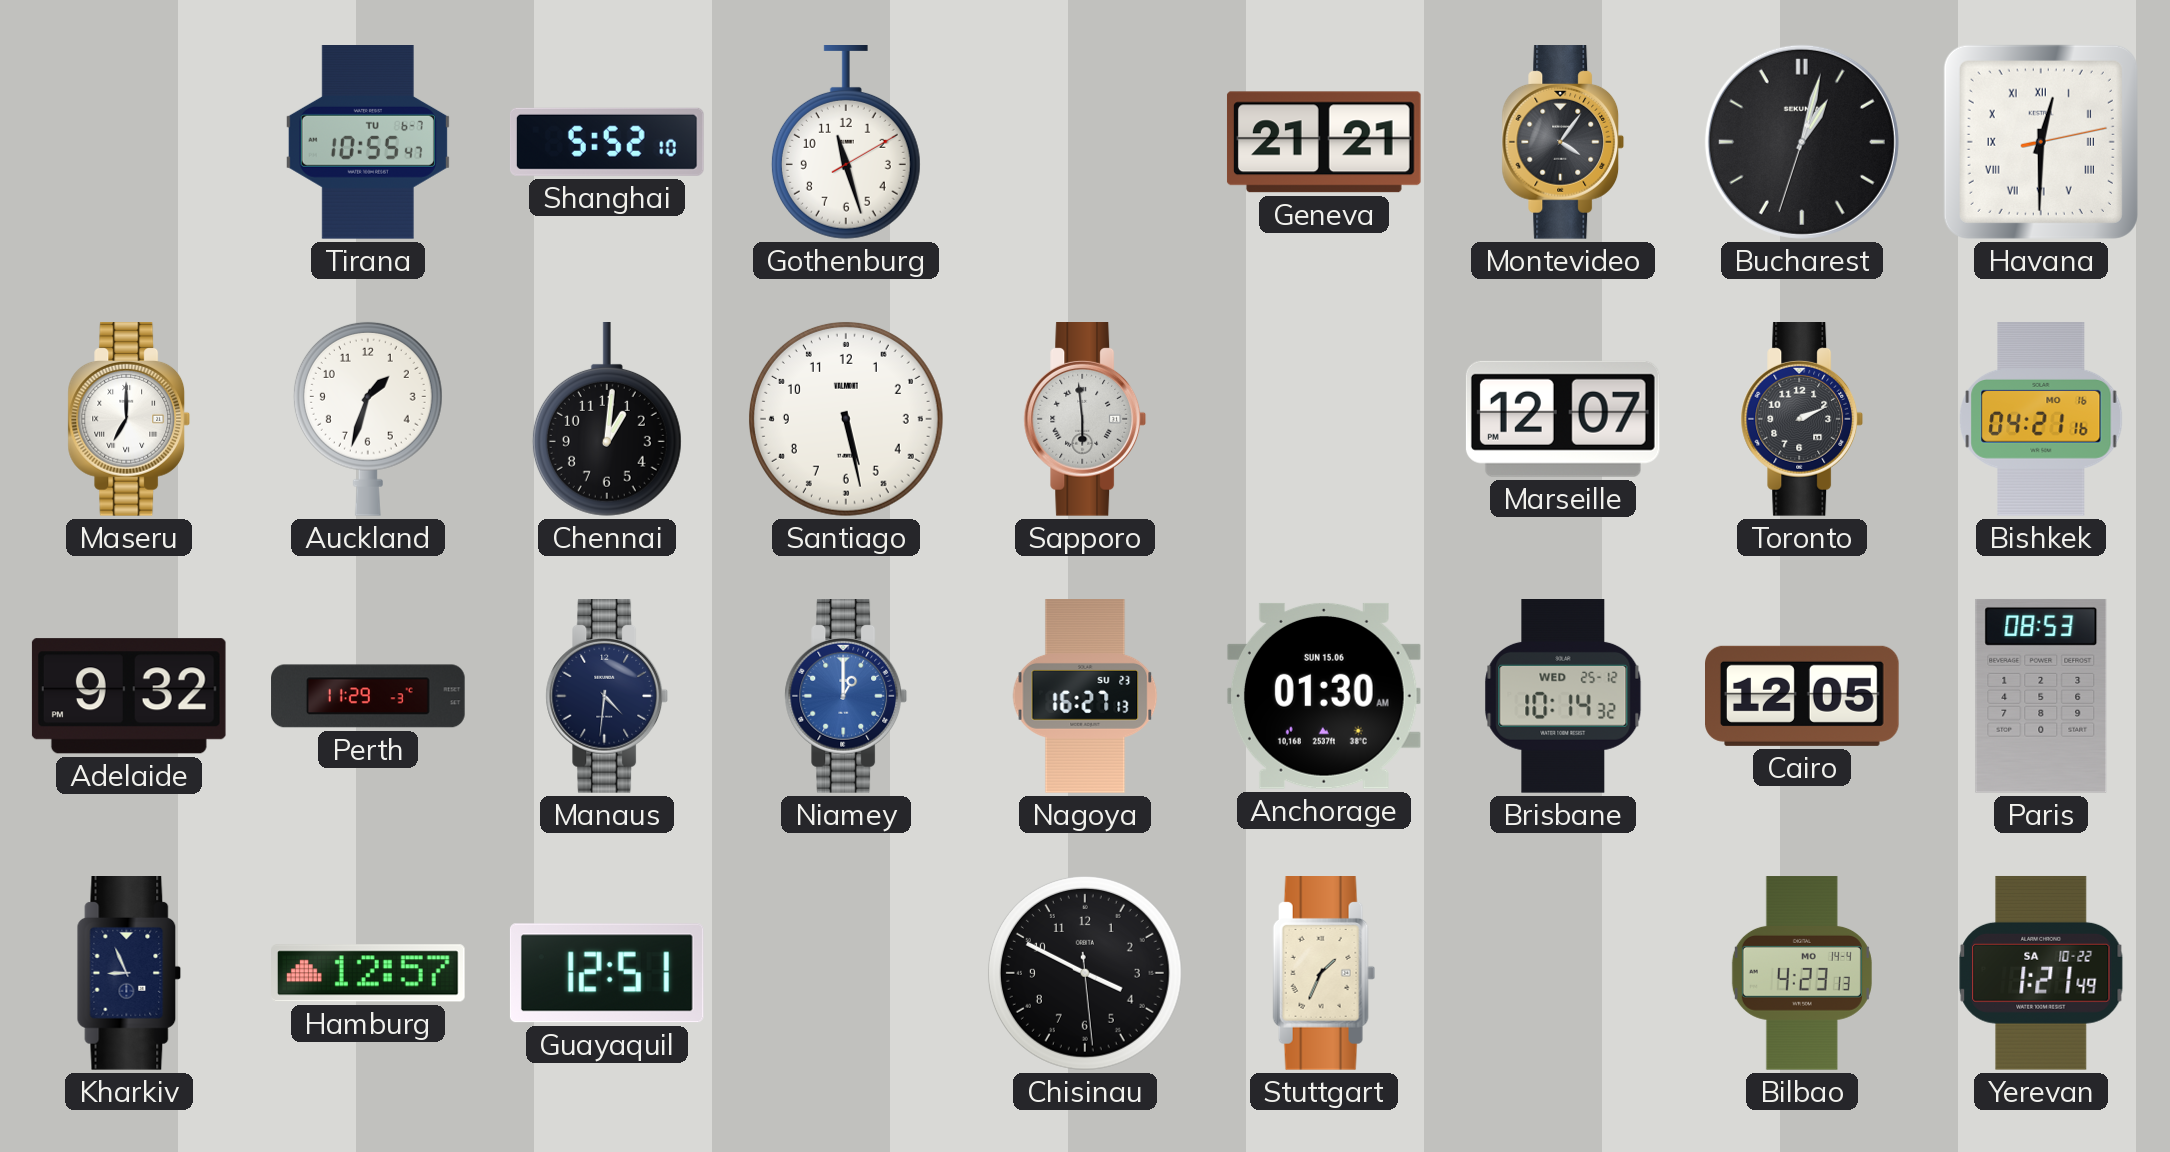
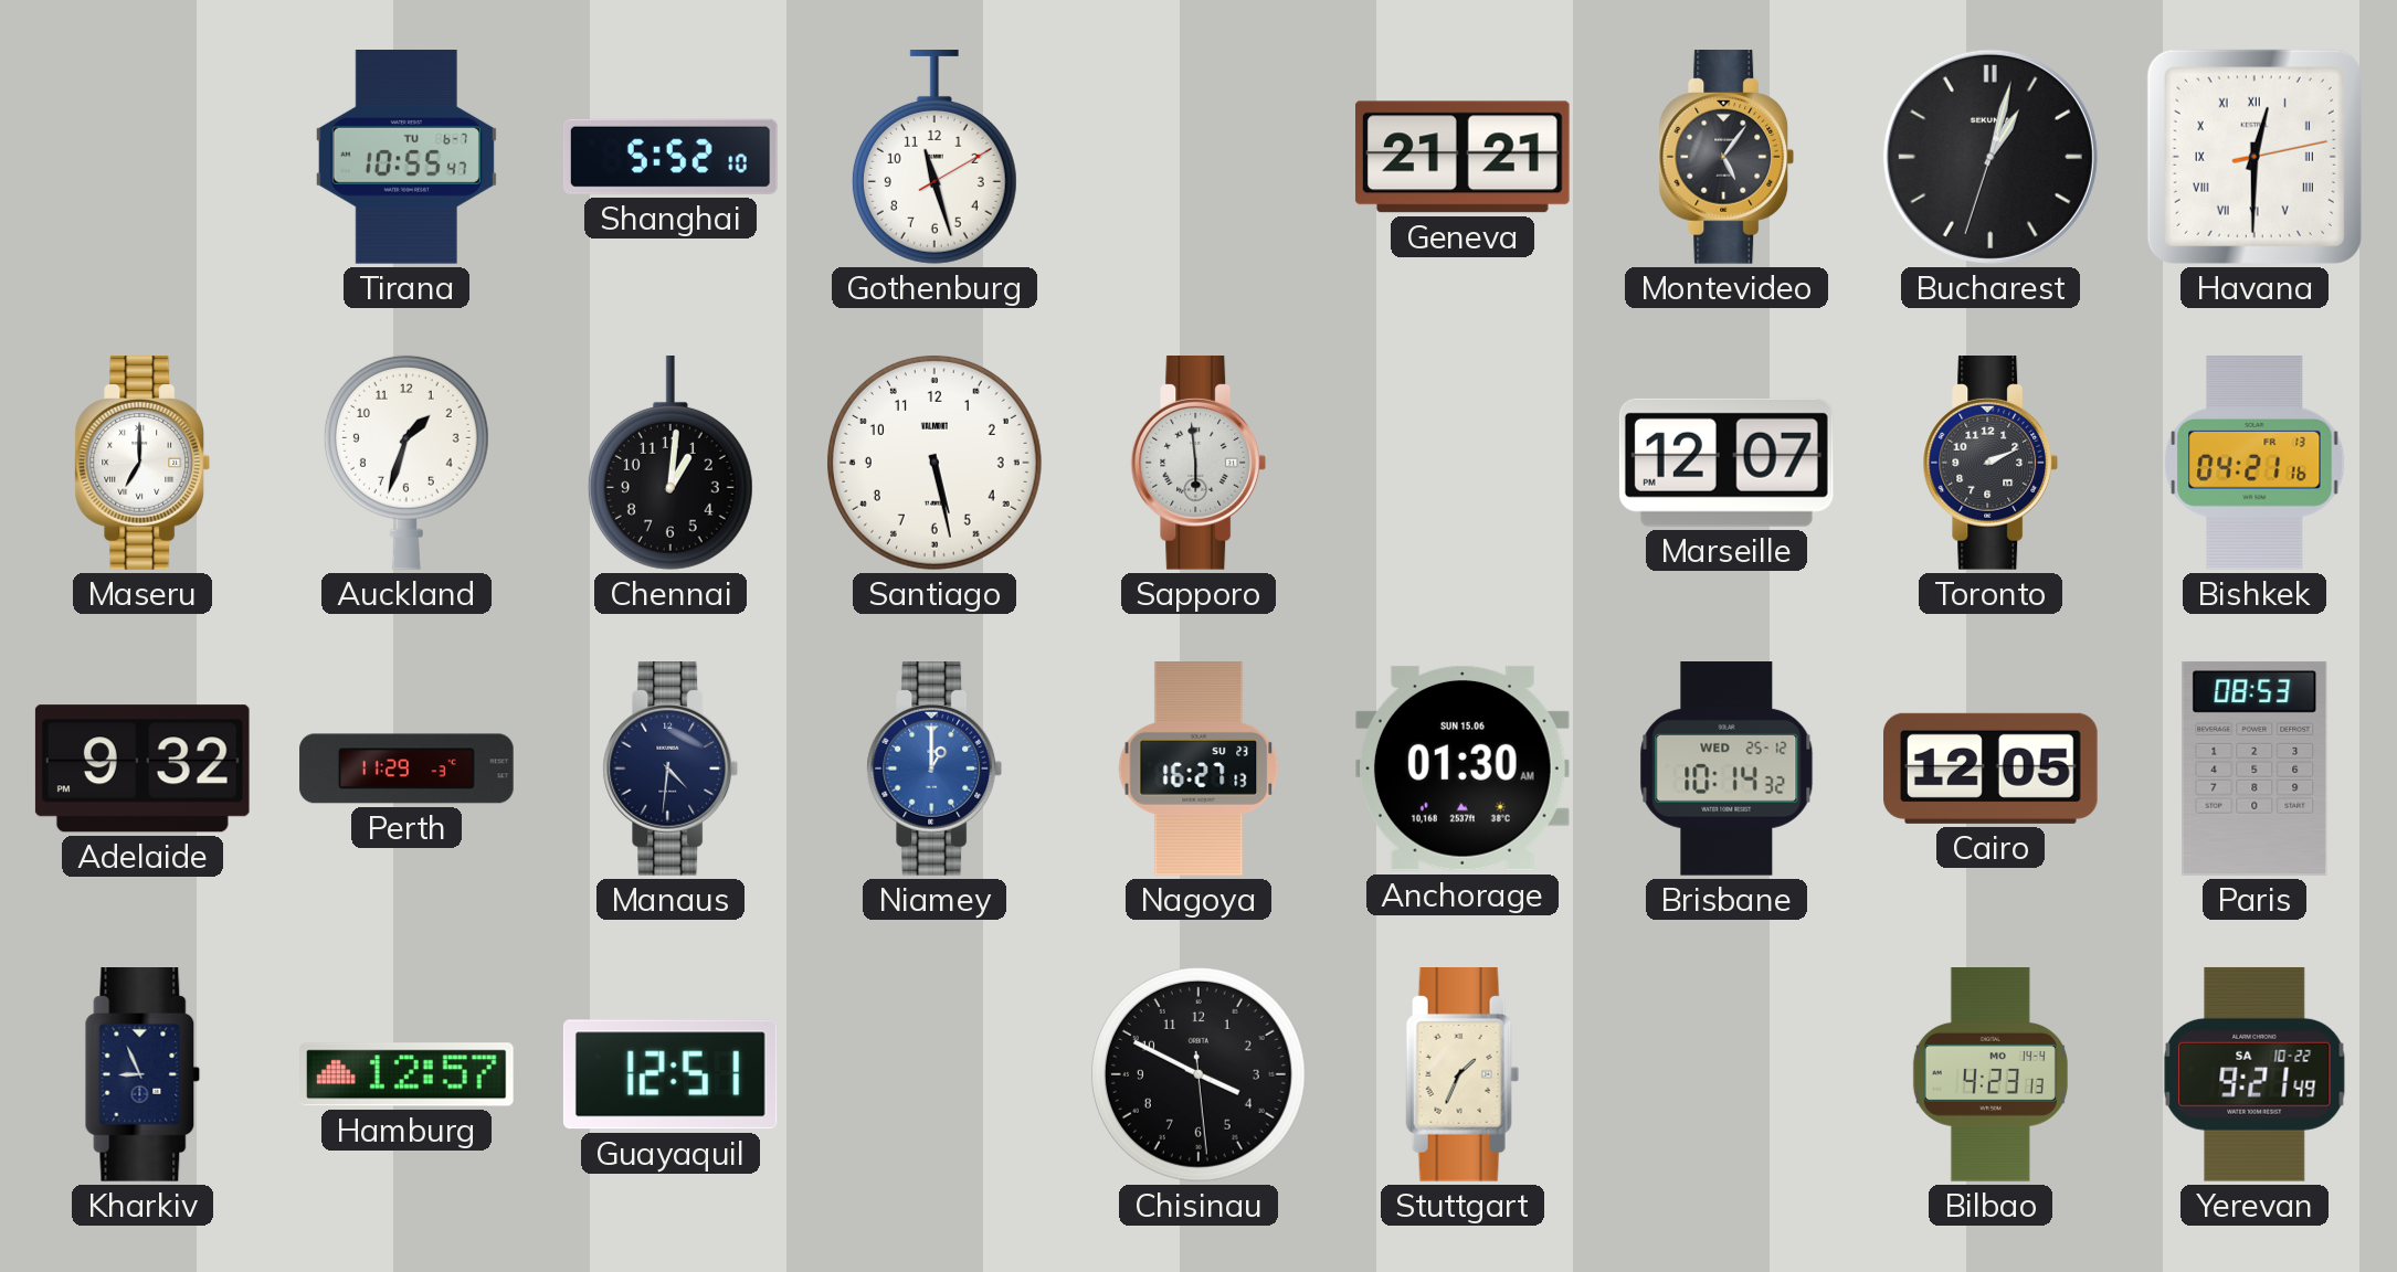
Montevideo: 4:06 -> 5:06 (1727, 158)
Bishkek date: MO 16 -> FR 13 (2255, 463)
Yerevan: 1:21 -> 9:21 (2255, 1074)
